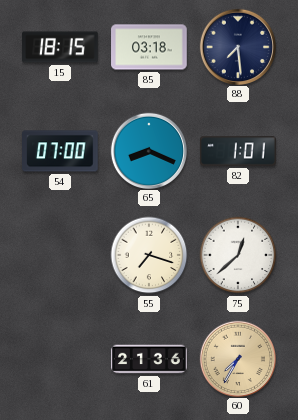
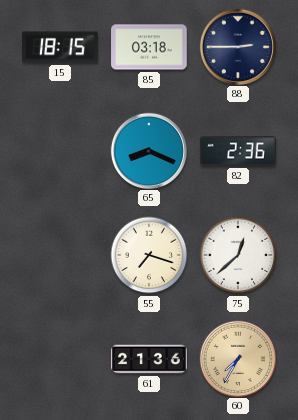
88: 7:29 -> 2:45 (237, 46)
54: 07:00 -> none (61, 151)
82: 1:01 -> 2:36 (238, 151)
